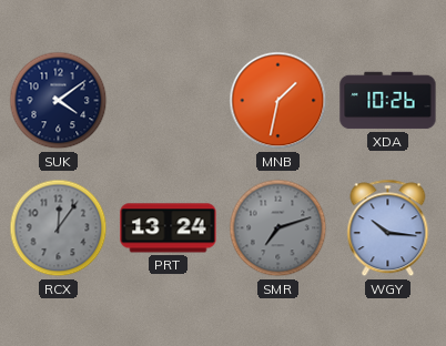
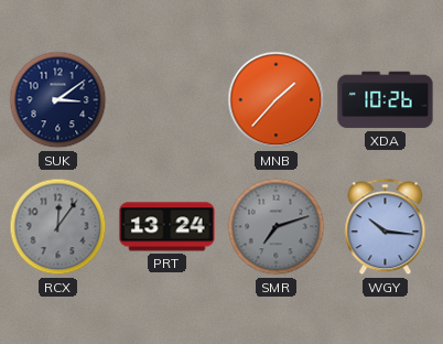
SUK: 4:09 -> 3:09 (58, 100)
MNB: 1:32 -> 1:37 (277, 100)
